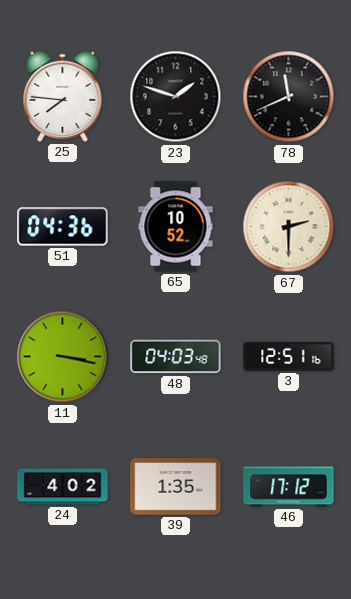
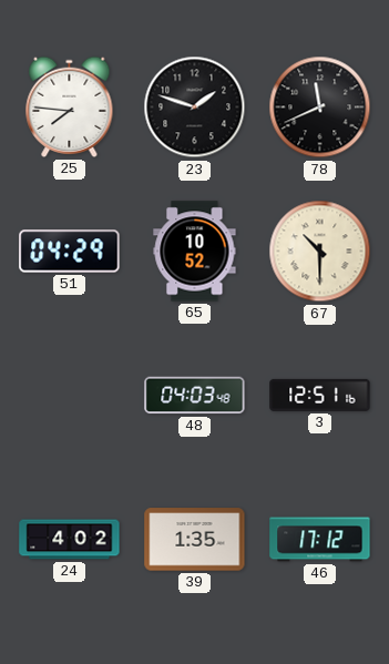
51: 04:36 -> 04:29 (70, 252)
67: 2:30 -> 10:30 (320, 252)
11: 3:17 -> none (63, 357)
